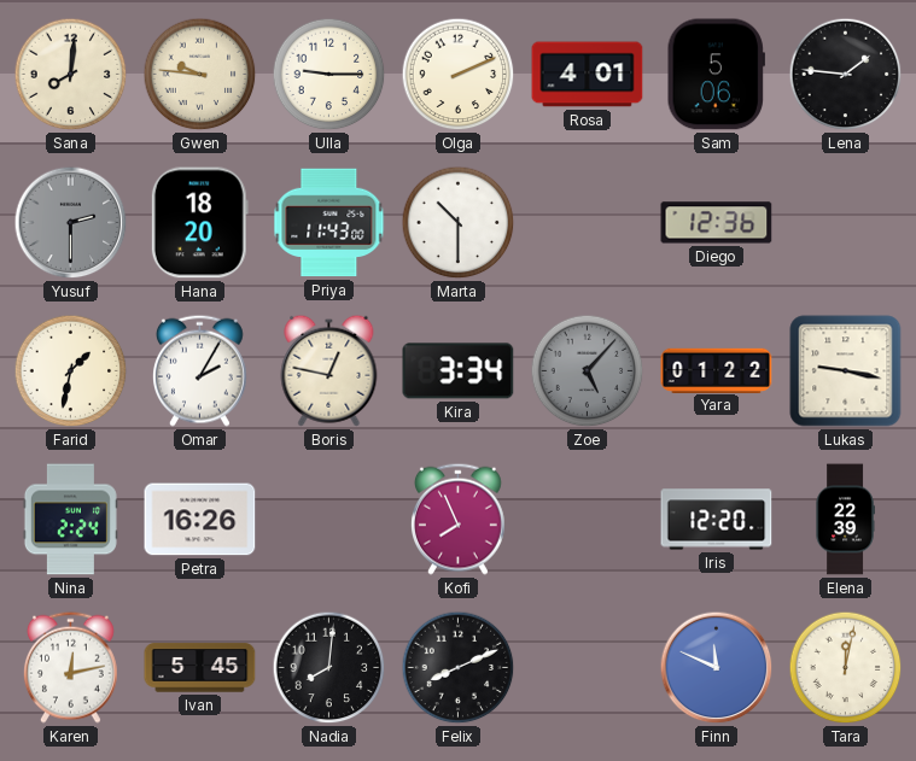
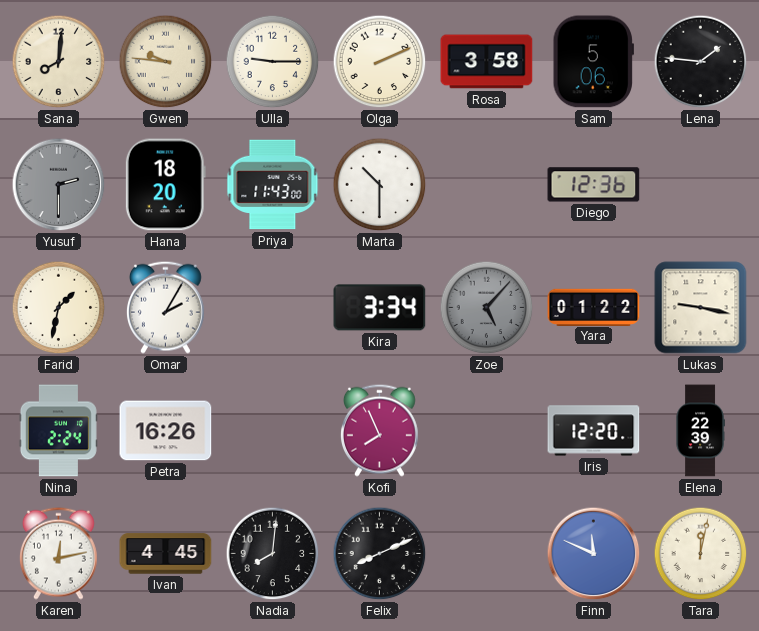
Rosa: 4:01 -> 3:58 (487, 62)
Boris: 12:47 -> none (329, 370)
Ivan: 5:45 -> 4:45 (166, 554)
